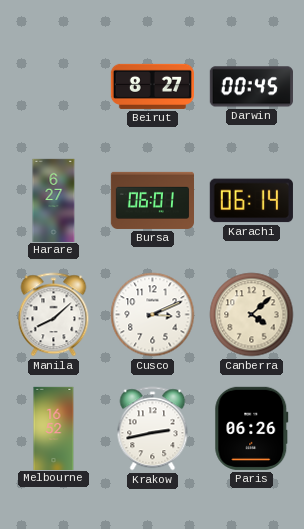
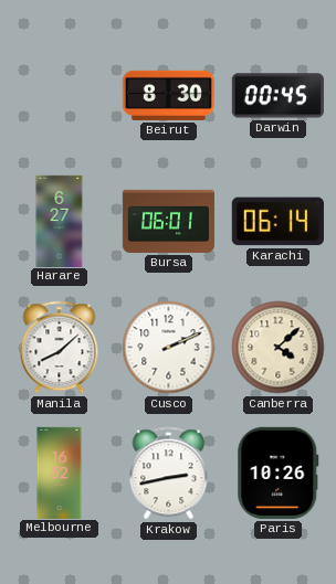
Beirut: 8:27 -> 8:30 (168, 95)
Cusco: 3:11 -> 2:11 (169, 348)
Paris: 06:26 -> 10:26 (279, 472)
